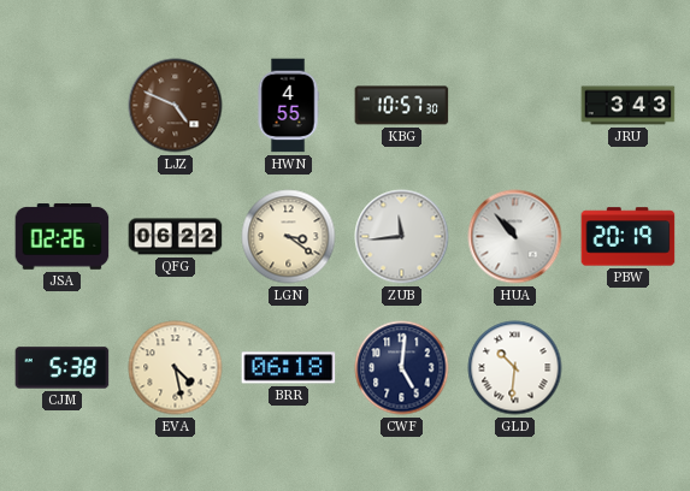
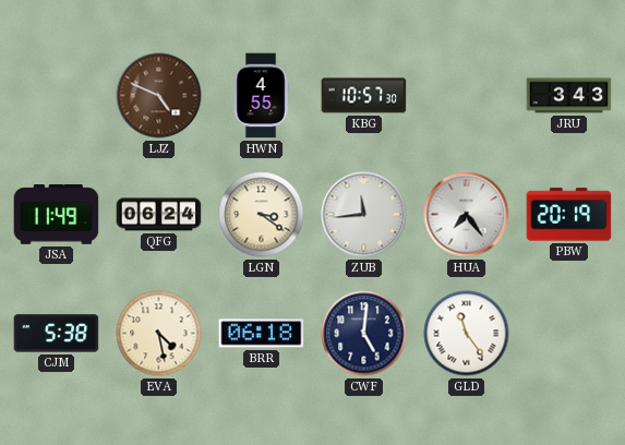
JSA: 02:26 -> 11:49 (57, 215)
QFG: 06:22 -> 06:24 (159, 215)
HUA: 10:53 -> 7:24 (467, 215)
GLD: 10:31 -> 11:24 (467, 334)
